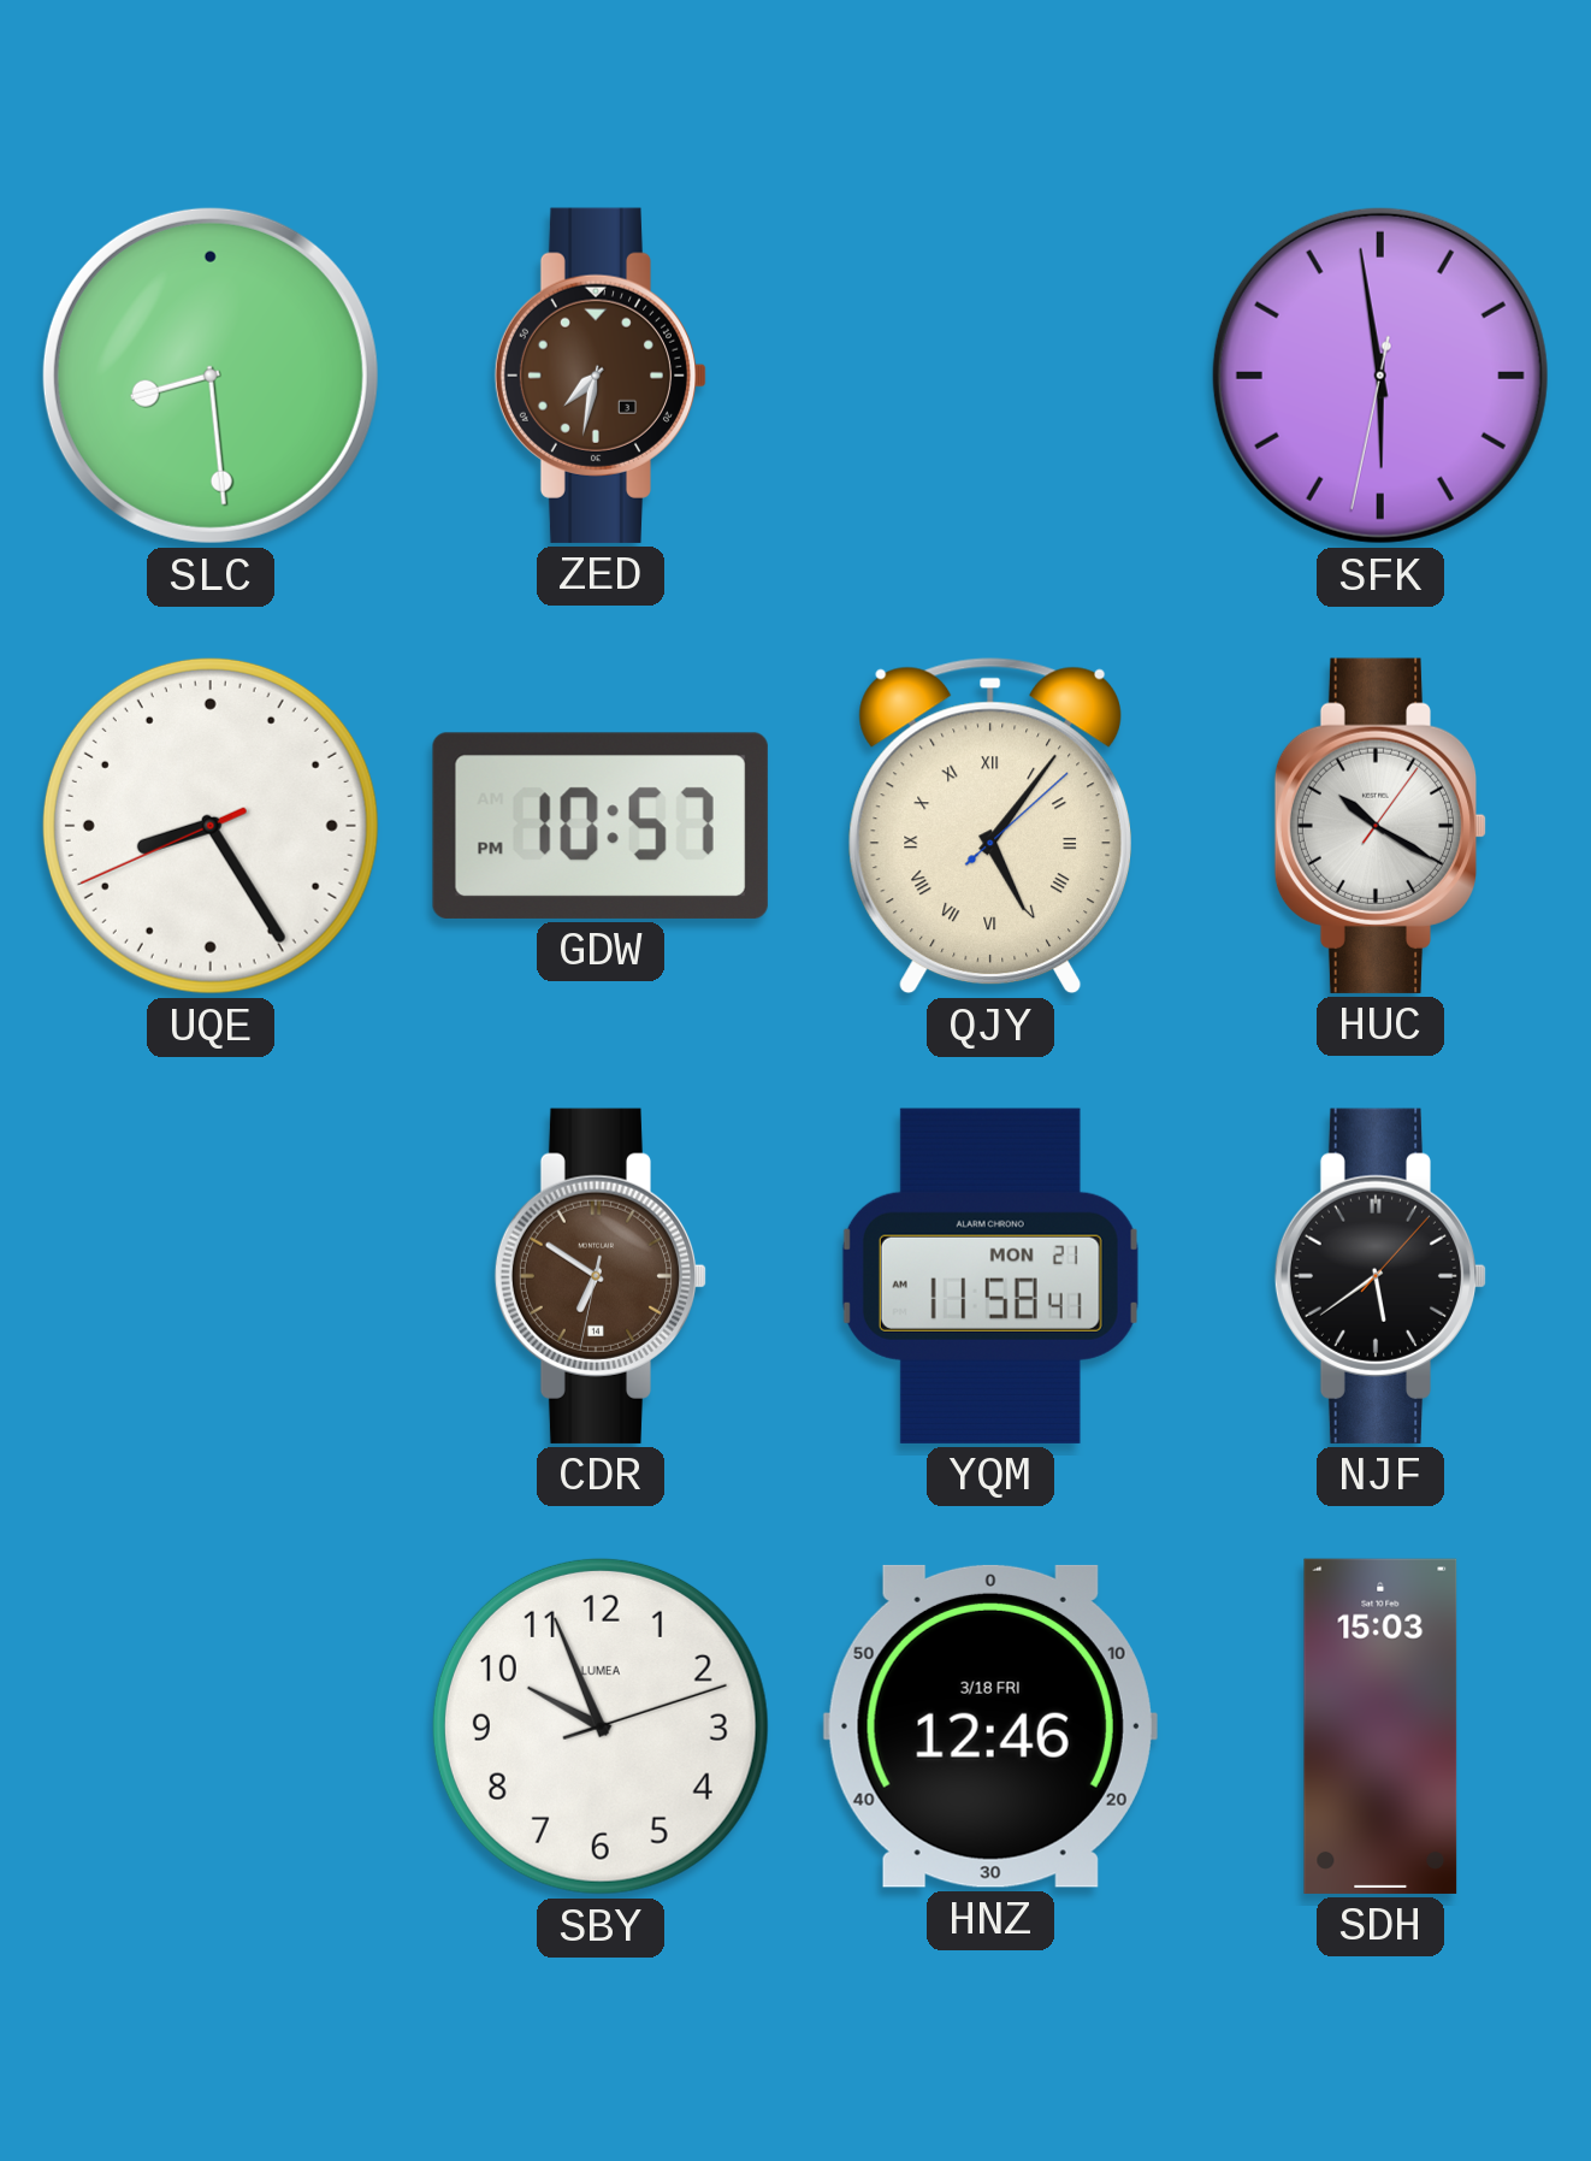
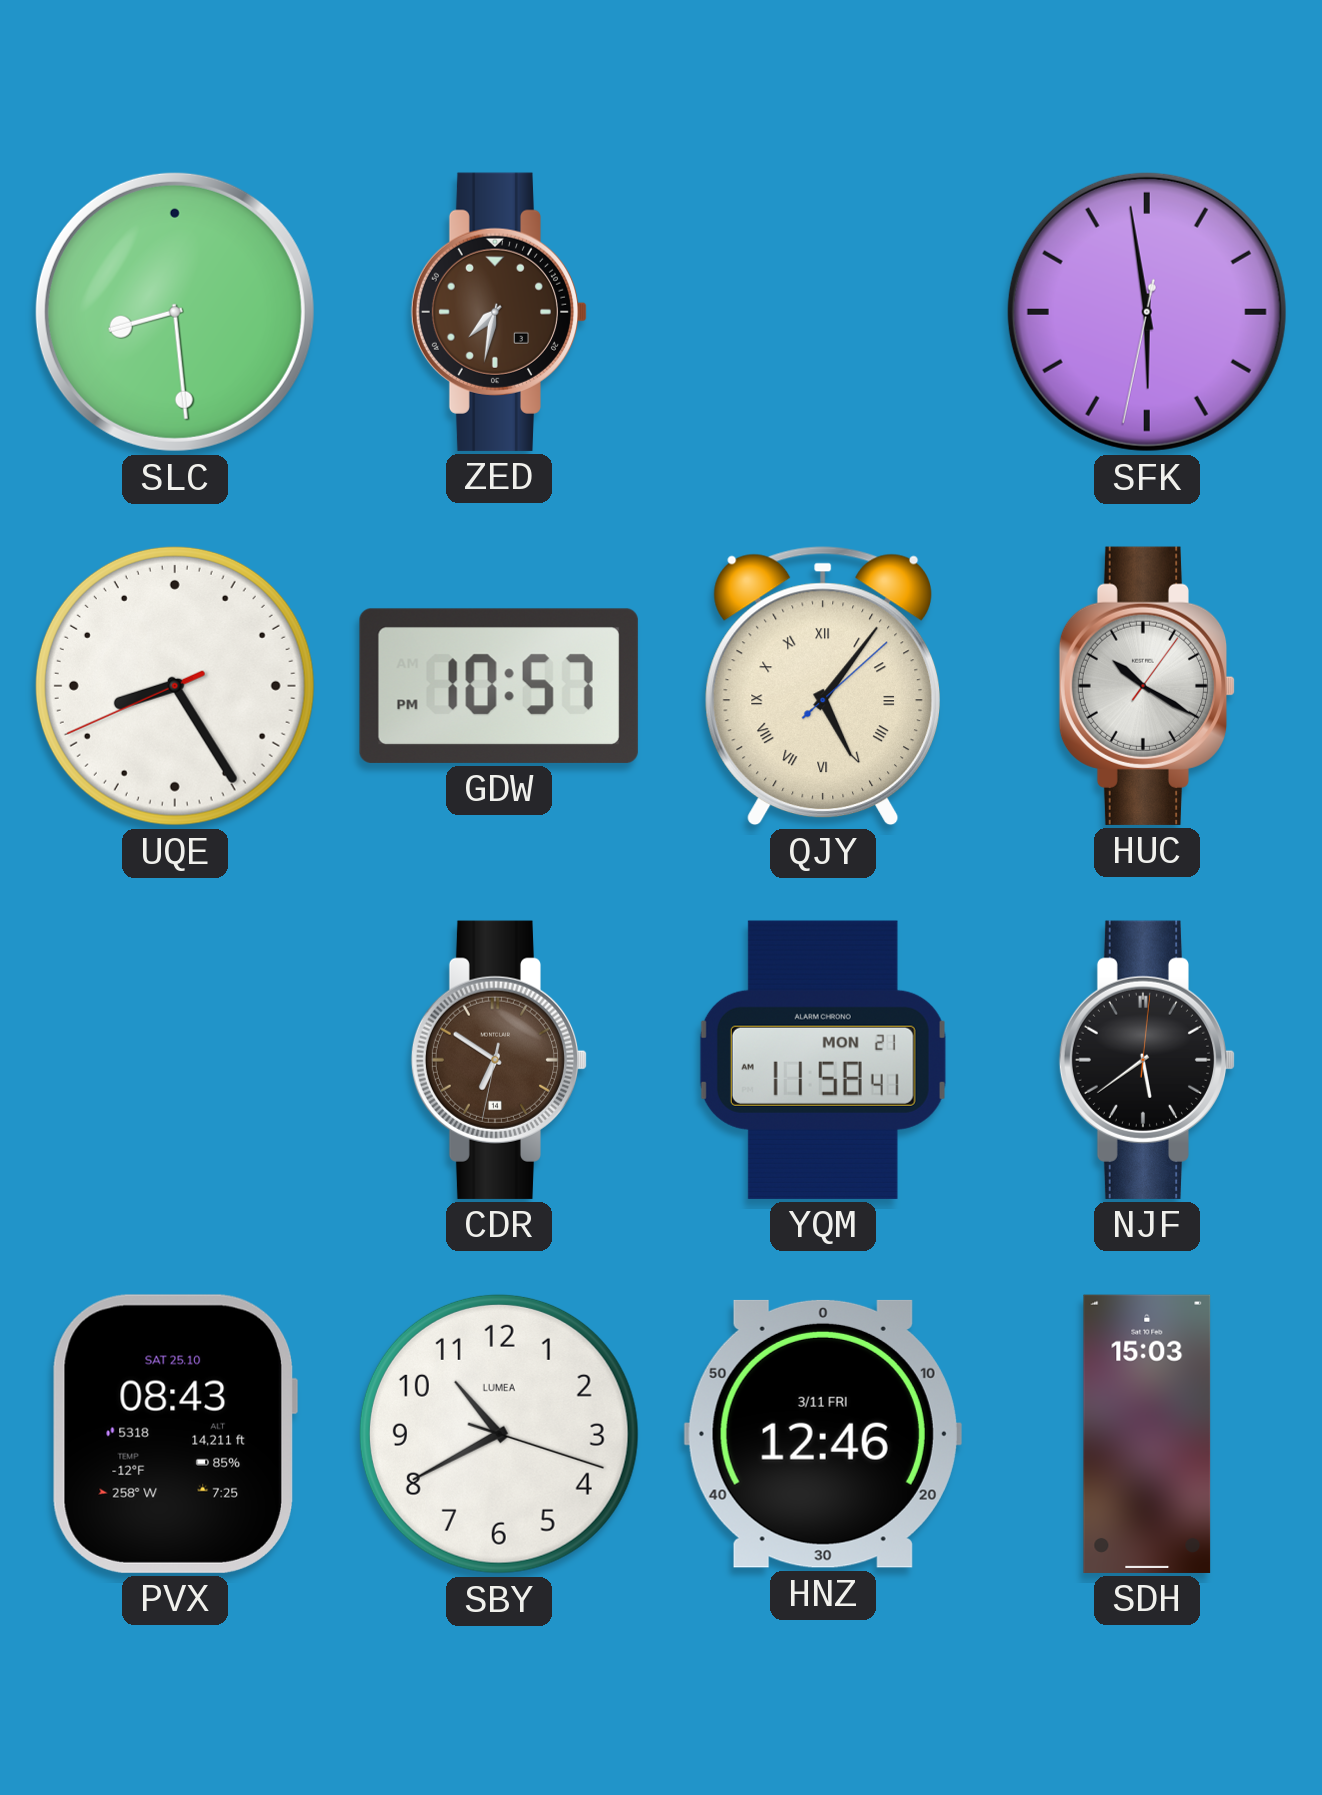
NJF: 5:39:07 -> 5:39:01 (1147, 1060)
PVX: none -> 08:43 (174, 1434)
SBY: 9:56 -> 10:40 (499, 1434)
HNZ date: 3/18 FRI -> 3/11 FRI (823, 1434)
